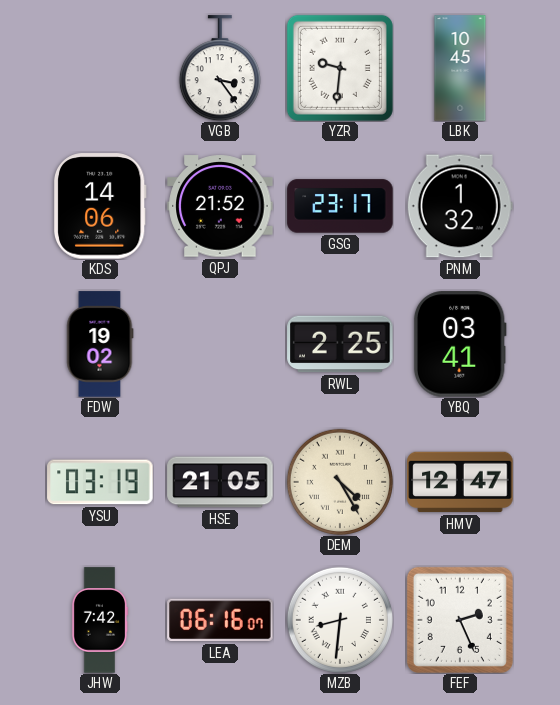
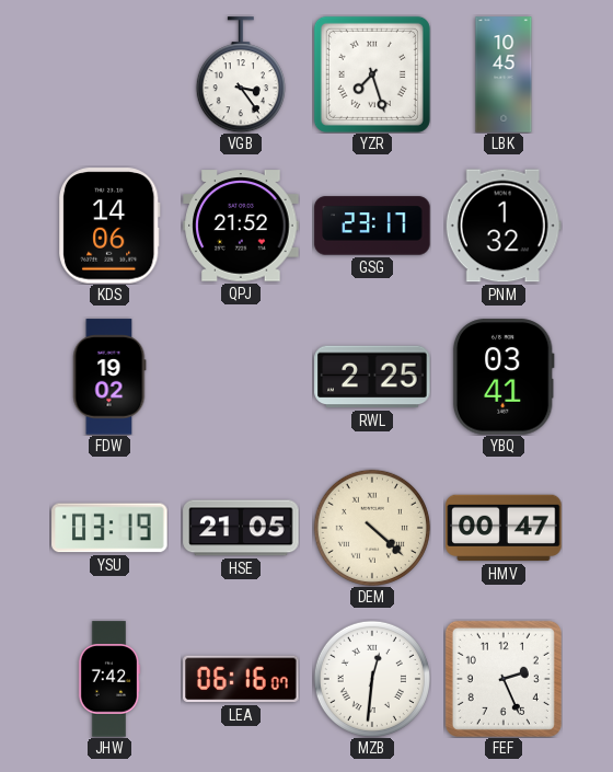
YZR: 9:31 -> 7:27 (372, 74)
DEM: 4:25 -> 4:22 (372, 528)
HMV: 12:47 -> 00:47 (504, 528)
MZB: 8:31 -> 12:31 (372, 679)
